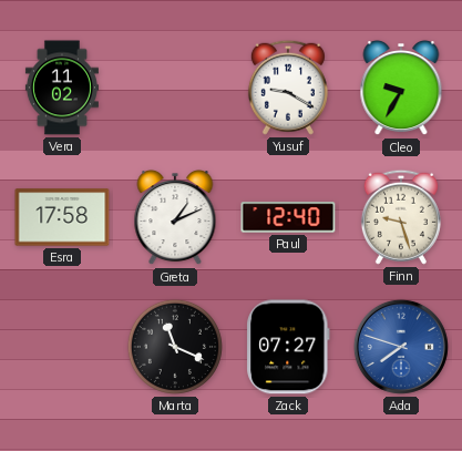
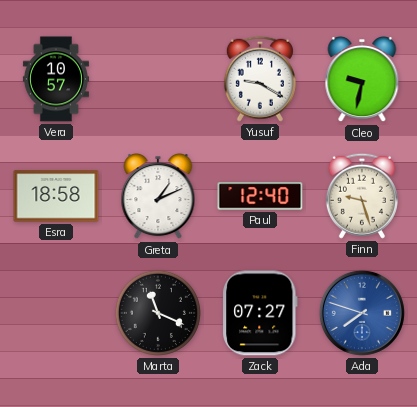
Vera: 11:02 -> 10:57 (56, 79)
Cleo: 9:35 -> 9:32 (362, 80)
Esra: 17:58 -> 18:58 (56, 196)
